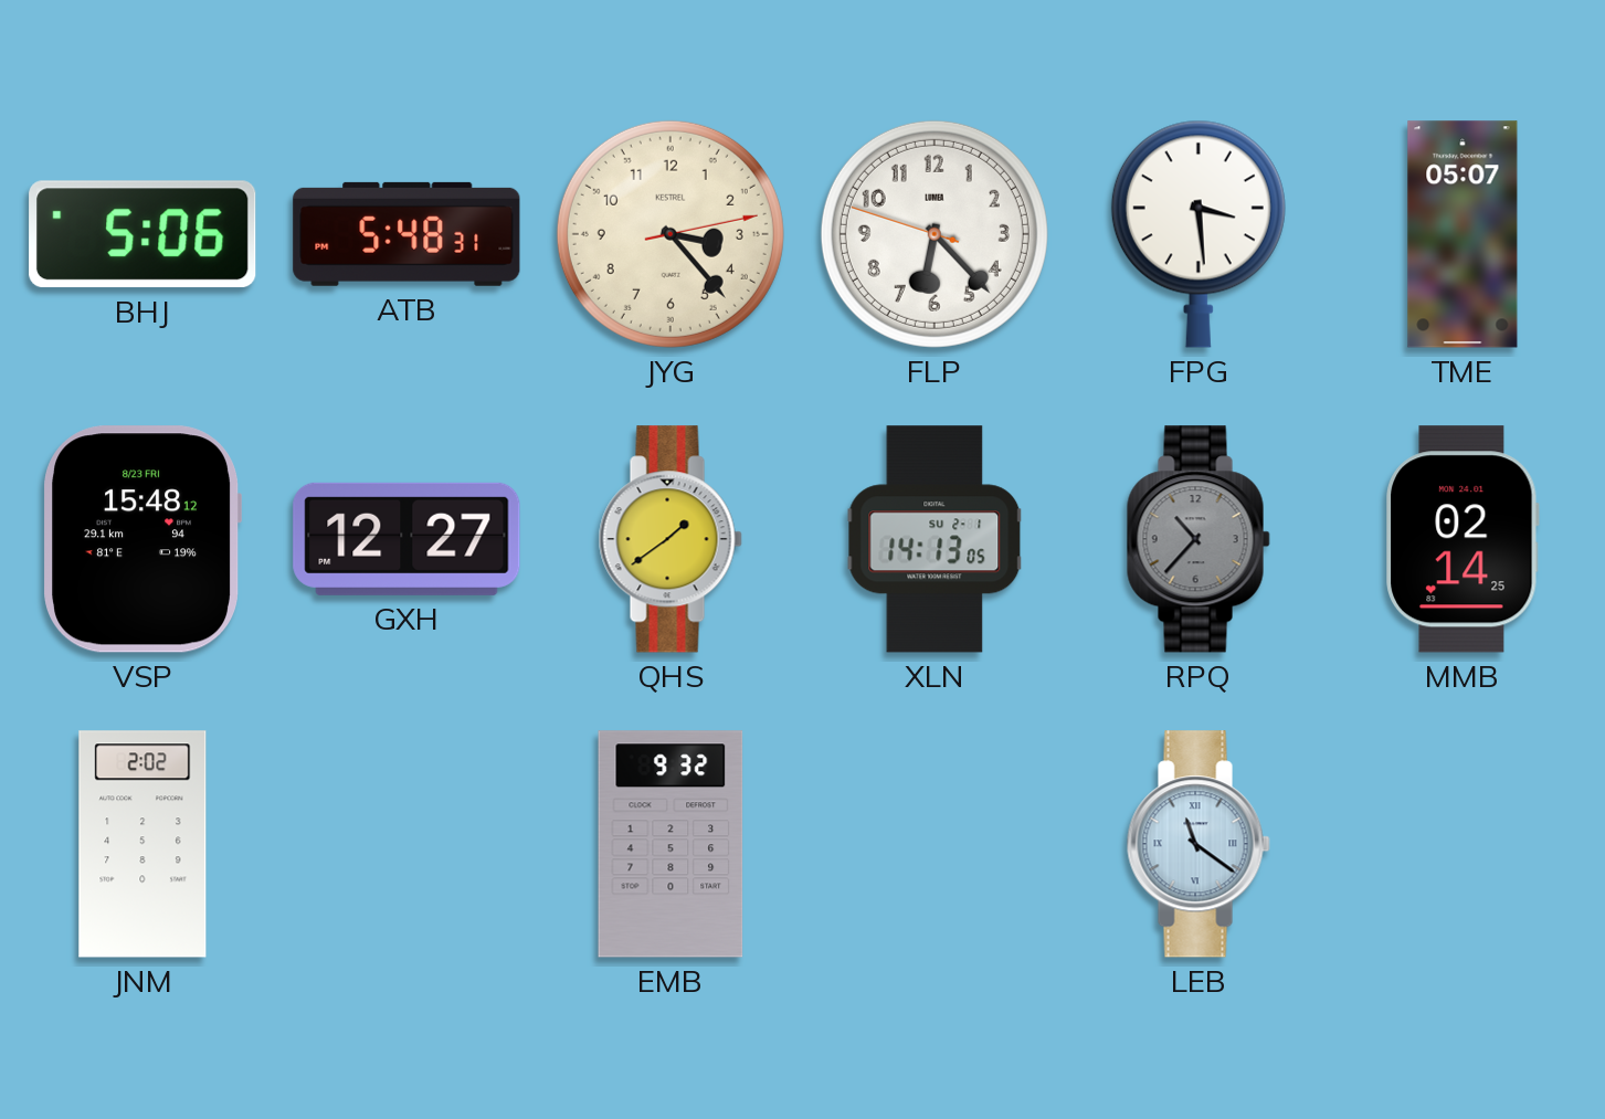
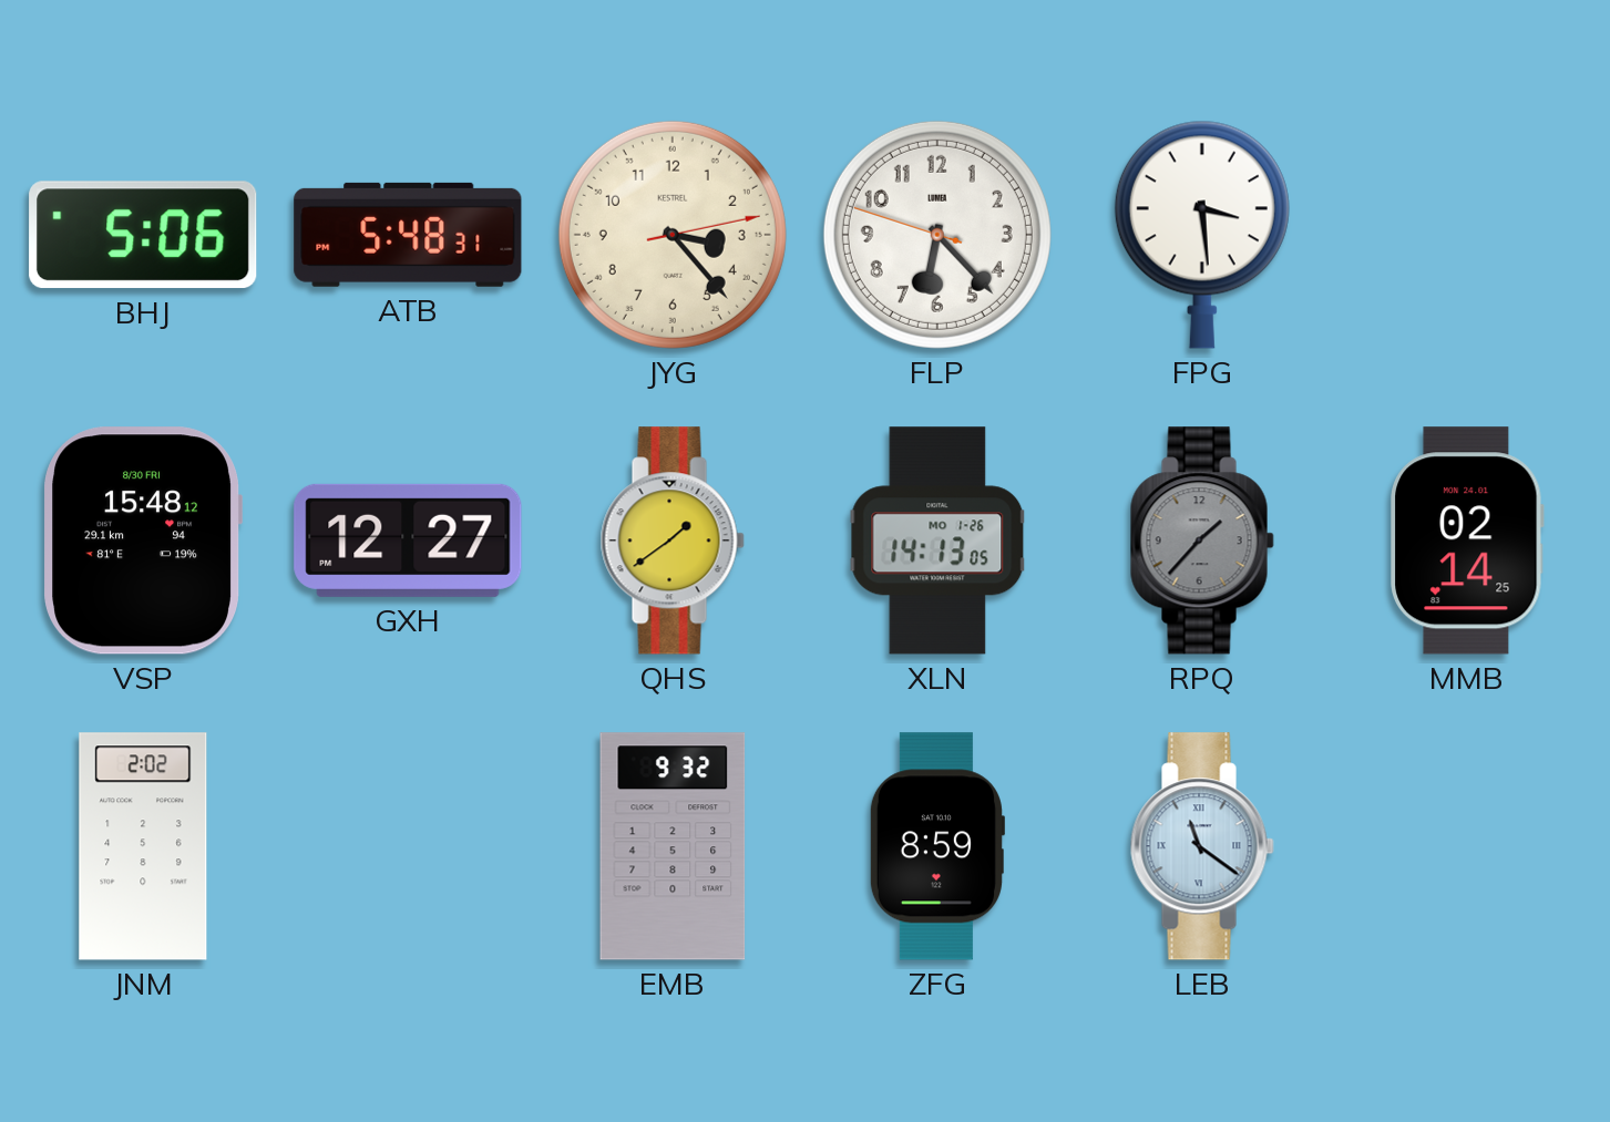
TME: 05:07 -> none (1463, 234)
VSP date: 8/23 FRI -> 8/30 FRI (143, 541)
XLN date: SU 2-1 -> MO 1-26 (937, 541)
RPQ: 10:37 -> 1:37 (1202, 541)
ZFG: none -> 8:59 (936, 846)
